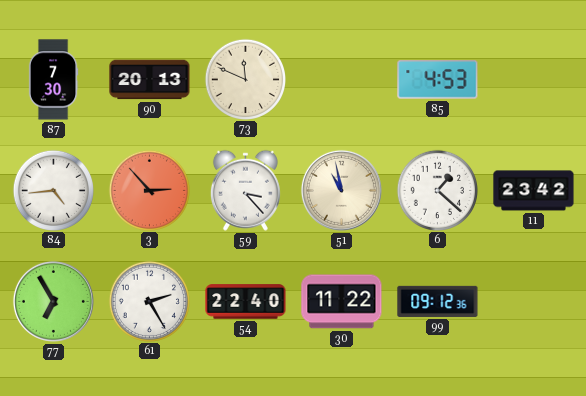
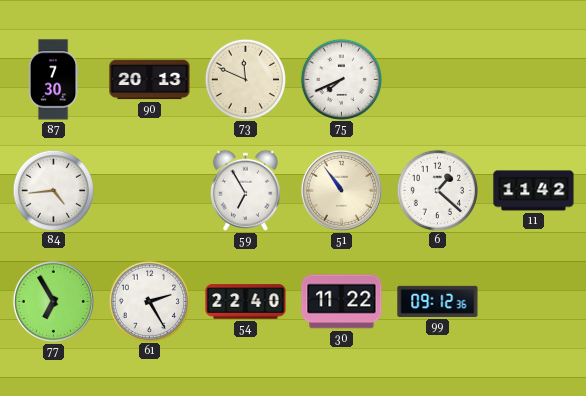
75: none -> 7:41 (341, 79)
85: 4:53 -> none (438, 80)
3: 2:53 -> none (149, 190)
59: 3:23 -> 6:55 (245, 190)
51: 10:58 -> 10:54 (341, 190)
11: 23:42 -> 11:42 (534, 191)
